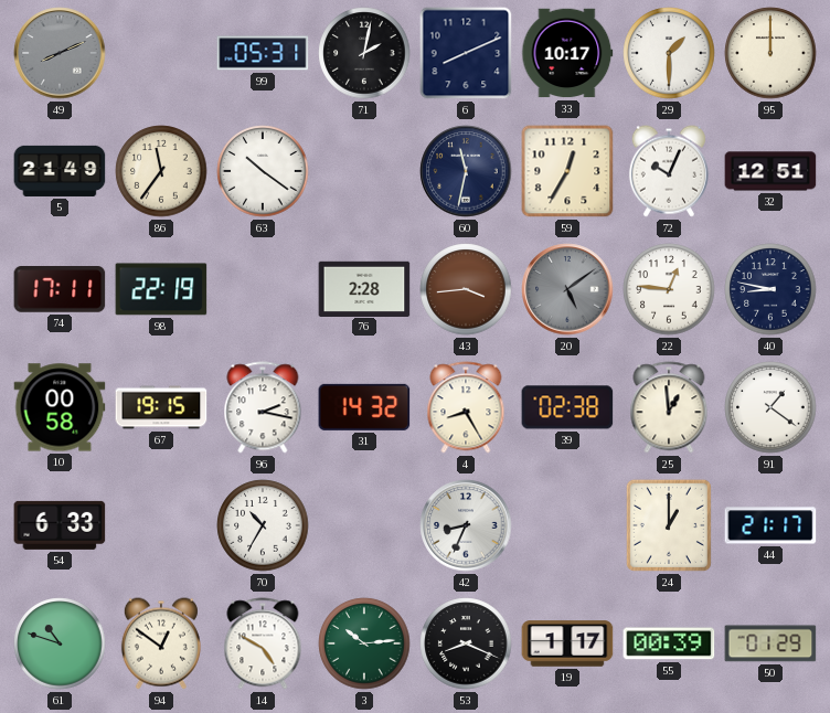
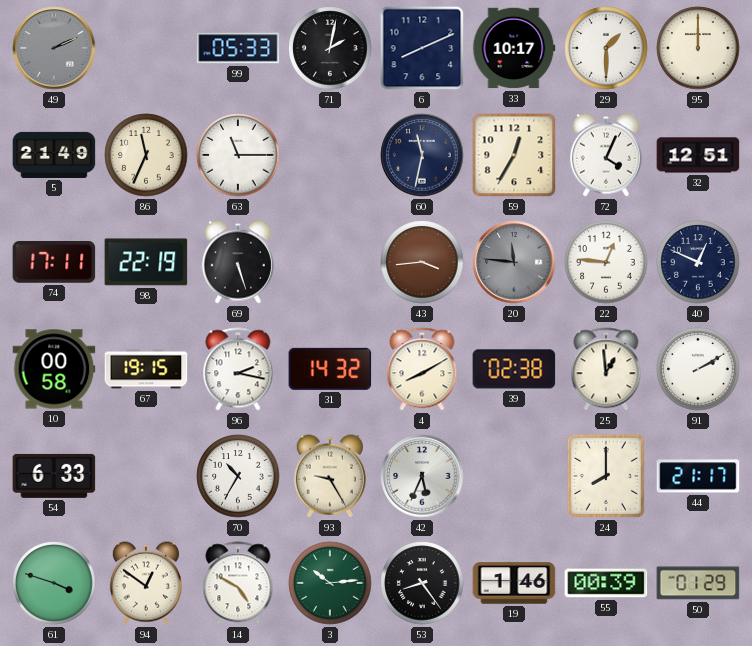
49: 8:11 -> 2:11 (54, 48)
99: 05:31 -> 05:33 (238, 48)
86: 11:36 -> 11:34 (146, 155)
63: 10:21 -> 11:15 (238, 155)
72: 10:04 -> 4:04 (606, 155)
69: none -> 5:27 (238, 262)
76: 2:28 -> none (364, 288)
20: 5:09 -> 11:46 (514, 262)
40: 8:47 -> 12:49 (698, 262)
4: 8:25 -> 8:10 (422, 369)
91: 1:21 -> 2:10 (698, 369)
93: none -> 9:25 (330, 476)
42: 8:34 -> 5:34 (422, 476)
24: 1:00 -> 8:00 (606, 476)
61: 10:48 -> 3:48 (54, 583)
53: 8:19 -> 8:24 (422, 583)
19: 1:17 -> 1:46 (514, 583)
